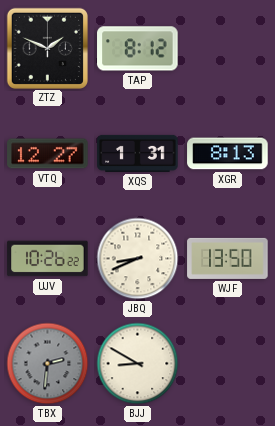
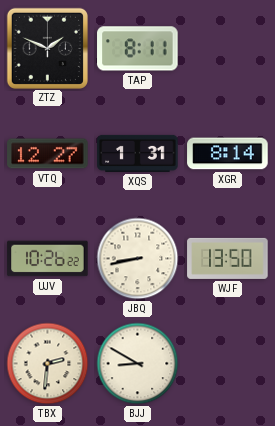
TAP: 8:12 -> 8:11 (138, 49)
XGR: 8:13 -> 8:14 (228, 154)
JBQ: 8:41 -> 8:43 (138, 259)
TBX dial: grey -> cream (48, 364)
